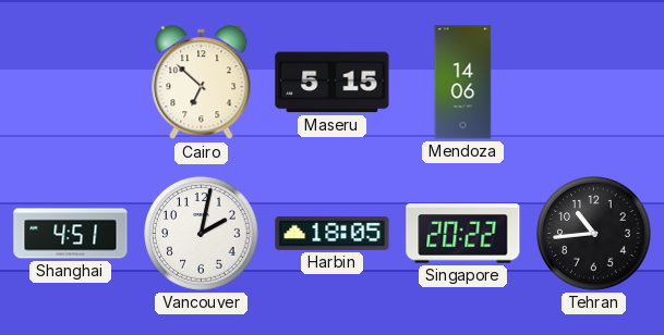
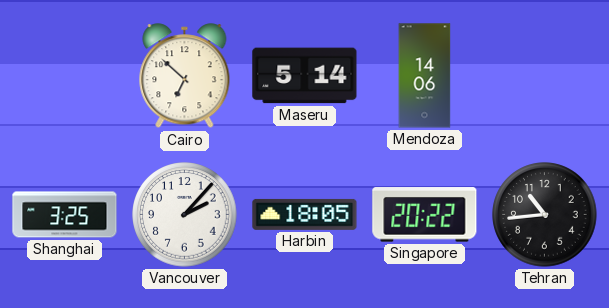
Maseru: 5:15 -> 5:14 (305, 76)
Shanghai: 4:51 -> 3:25 (65, 215)
Vancouver: 2:02 -> 2:07 (185, 215)
